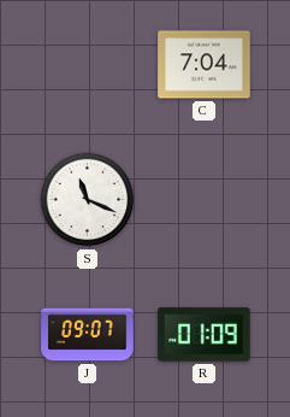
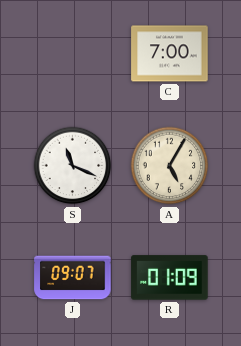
C: 7:04 -> 7:00 (170, 54)
A: none -> 5:05 (170, 166)
